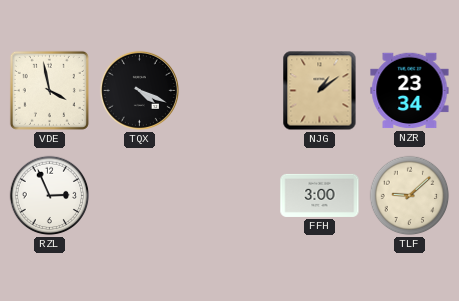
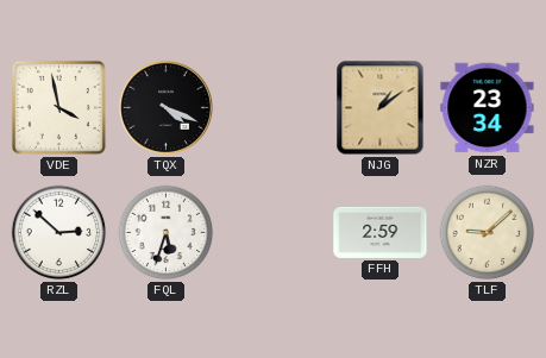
RZL: 2:56 -> 2:52 (59, 233)
FQL: none -> 5:33 (167, 233)
FFH: 3:00 -> 2:59 (381, 232)
